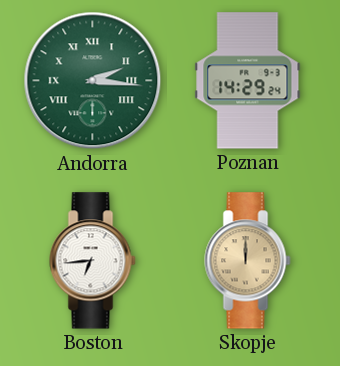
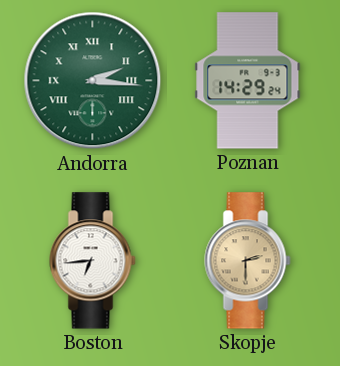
Skopje: 12:00 -> 2:30 (248, 261)
